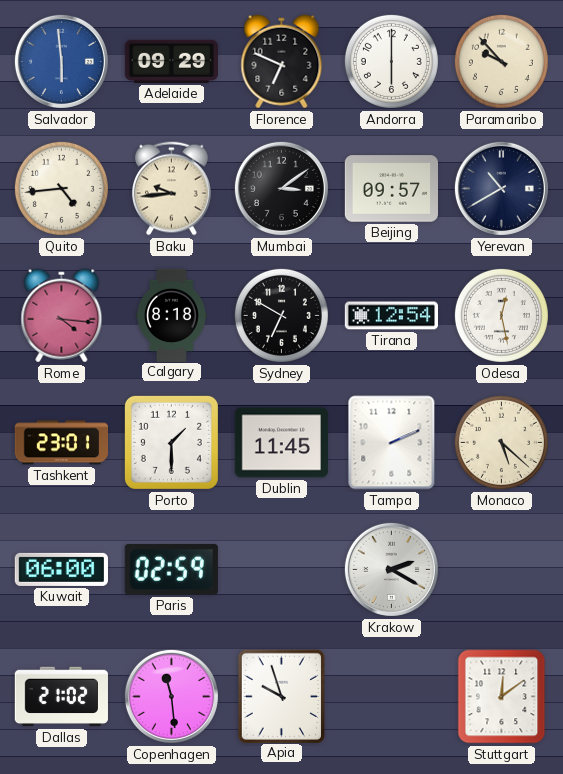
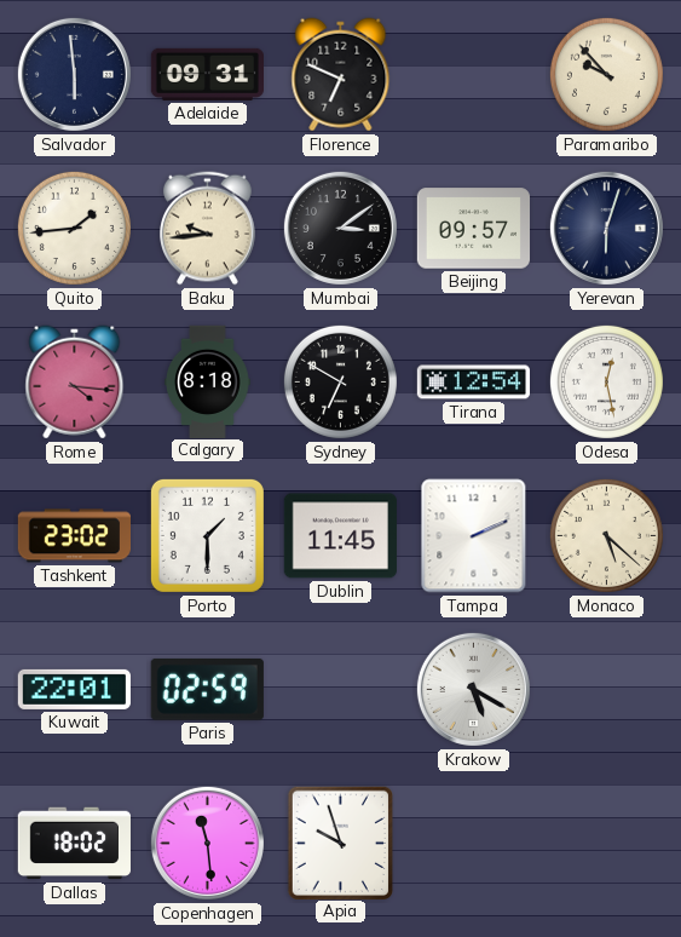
Salvador dial: blue -> navy (74, 74)
Adelaide: 09:29 -> 09:31 (207, 74)
Andorra: 6:00 -> none (391, 61)
Quito: 4:44 -> 1:44 (74, 228)
Yerevan: 10:40 -> 6:03 (606, 228)
Tashkent: 23:01 -> 23:02 (74, 536)
Kuwait: 06:00 -> 22:01 (74, 689)
Krakow: 2:20 -> 5:20 (473, 689)
Dallas: 21:02 -> 18:02 (74, 844)
Stuttgart: 12:09 -> none (502, 697)
